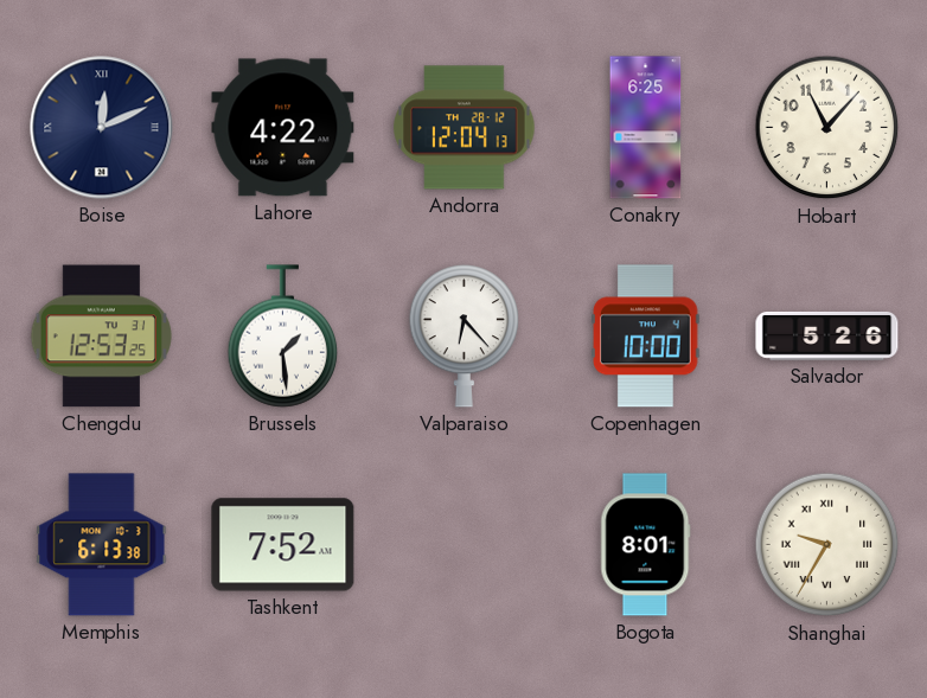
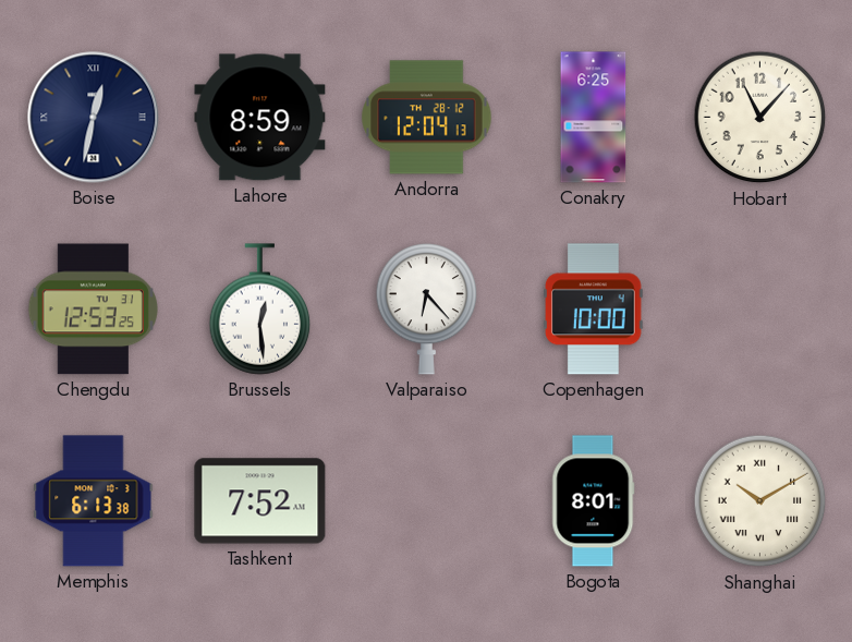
Boise: 12:11 -> 12:32 (94, 118)
Lahore: 4:22 -> 8:59 (260, 118)
Brussels: 1:29 -> 12:29 (260, 310)
Salvador: 5:26 -> none (827, 335)
Shanghai: 9:35 -> 10:10 (760, 501)
